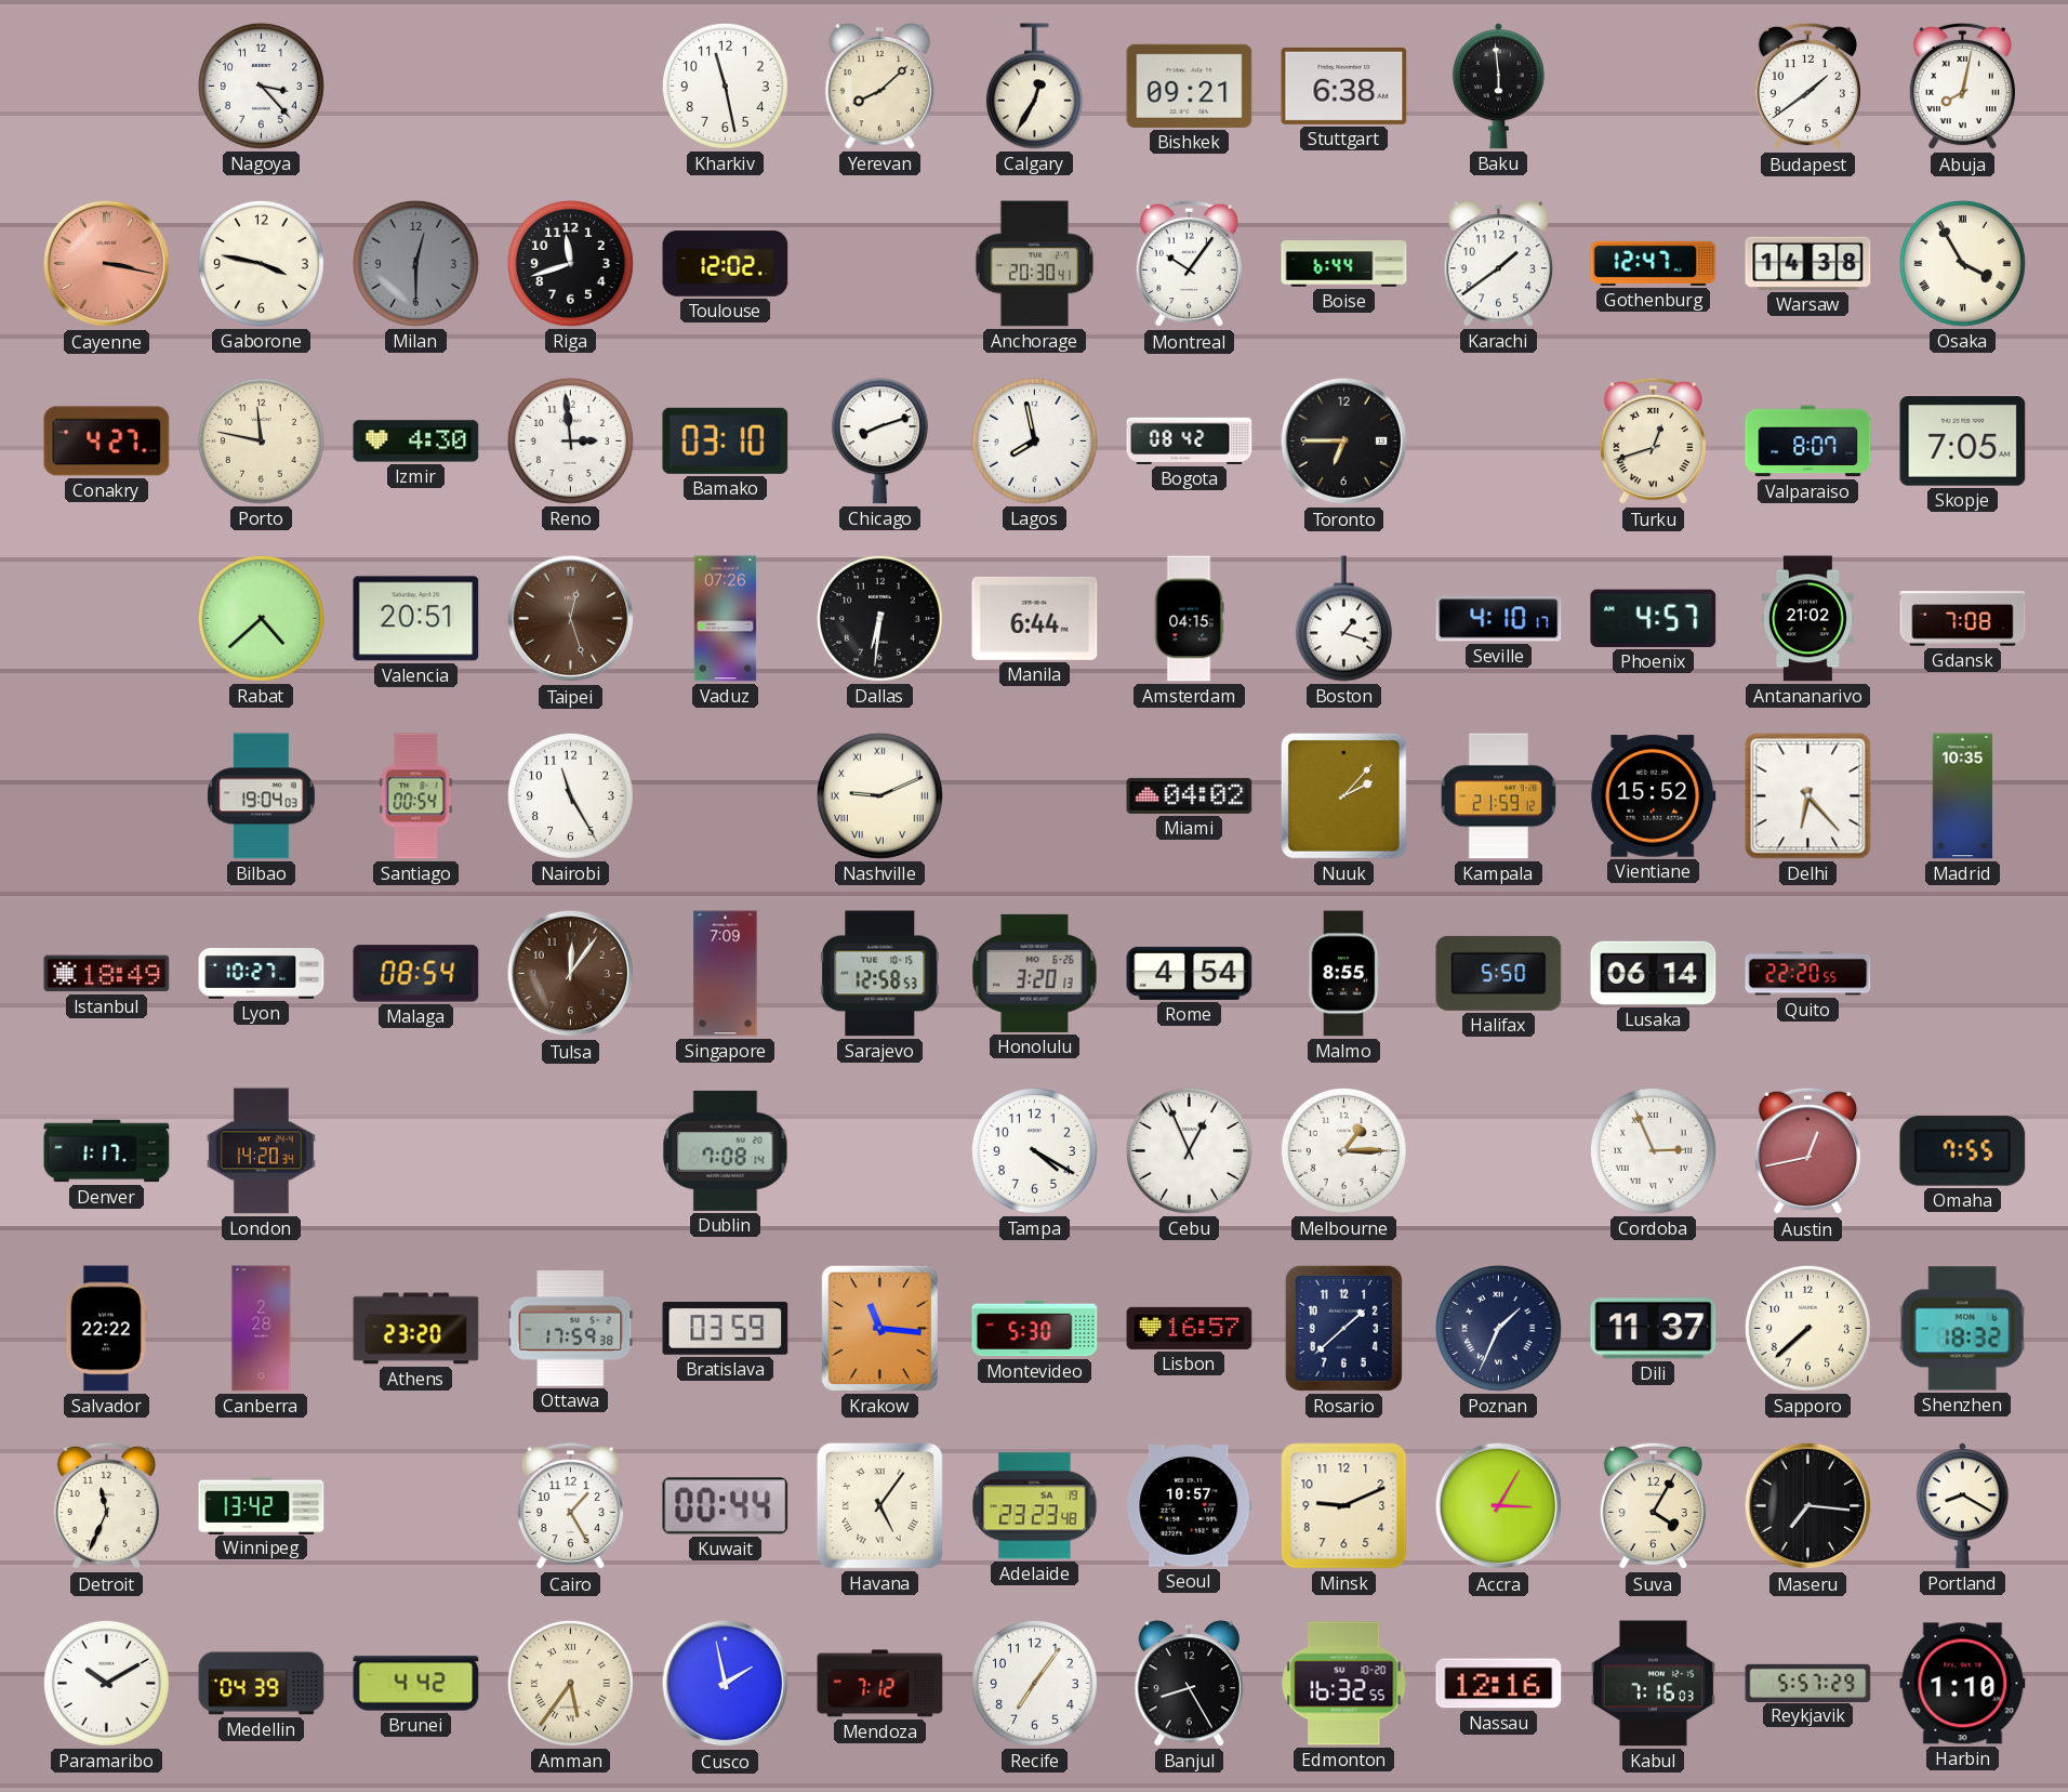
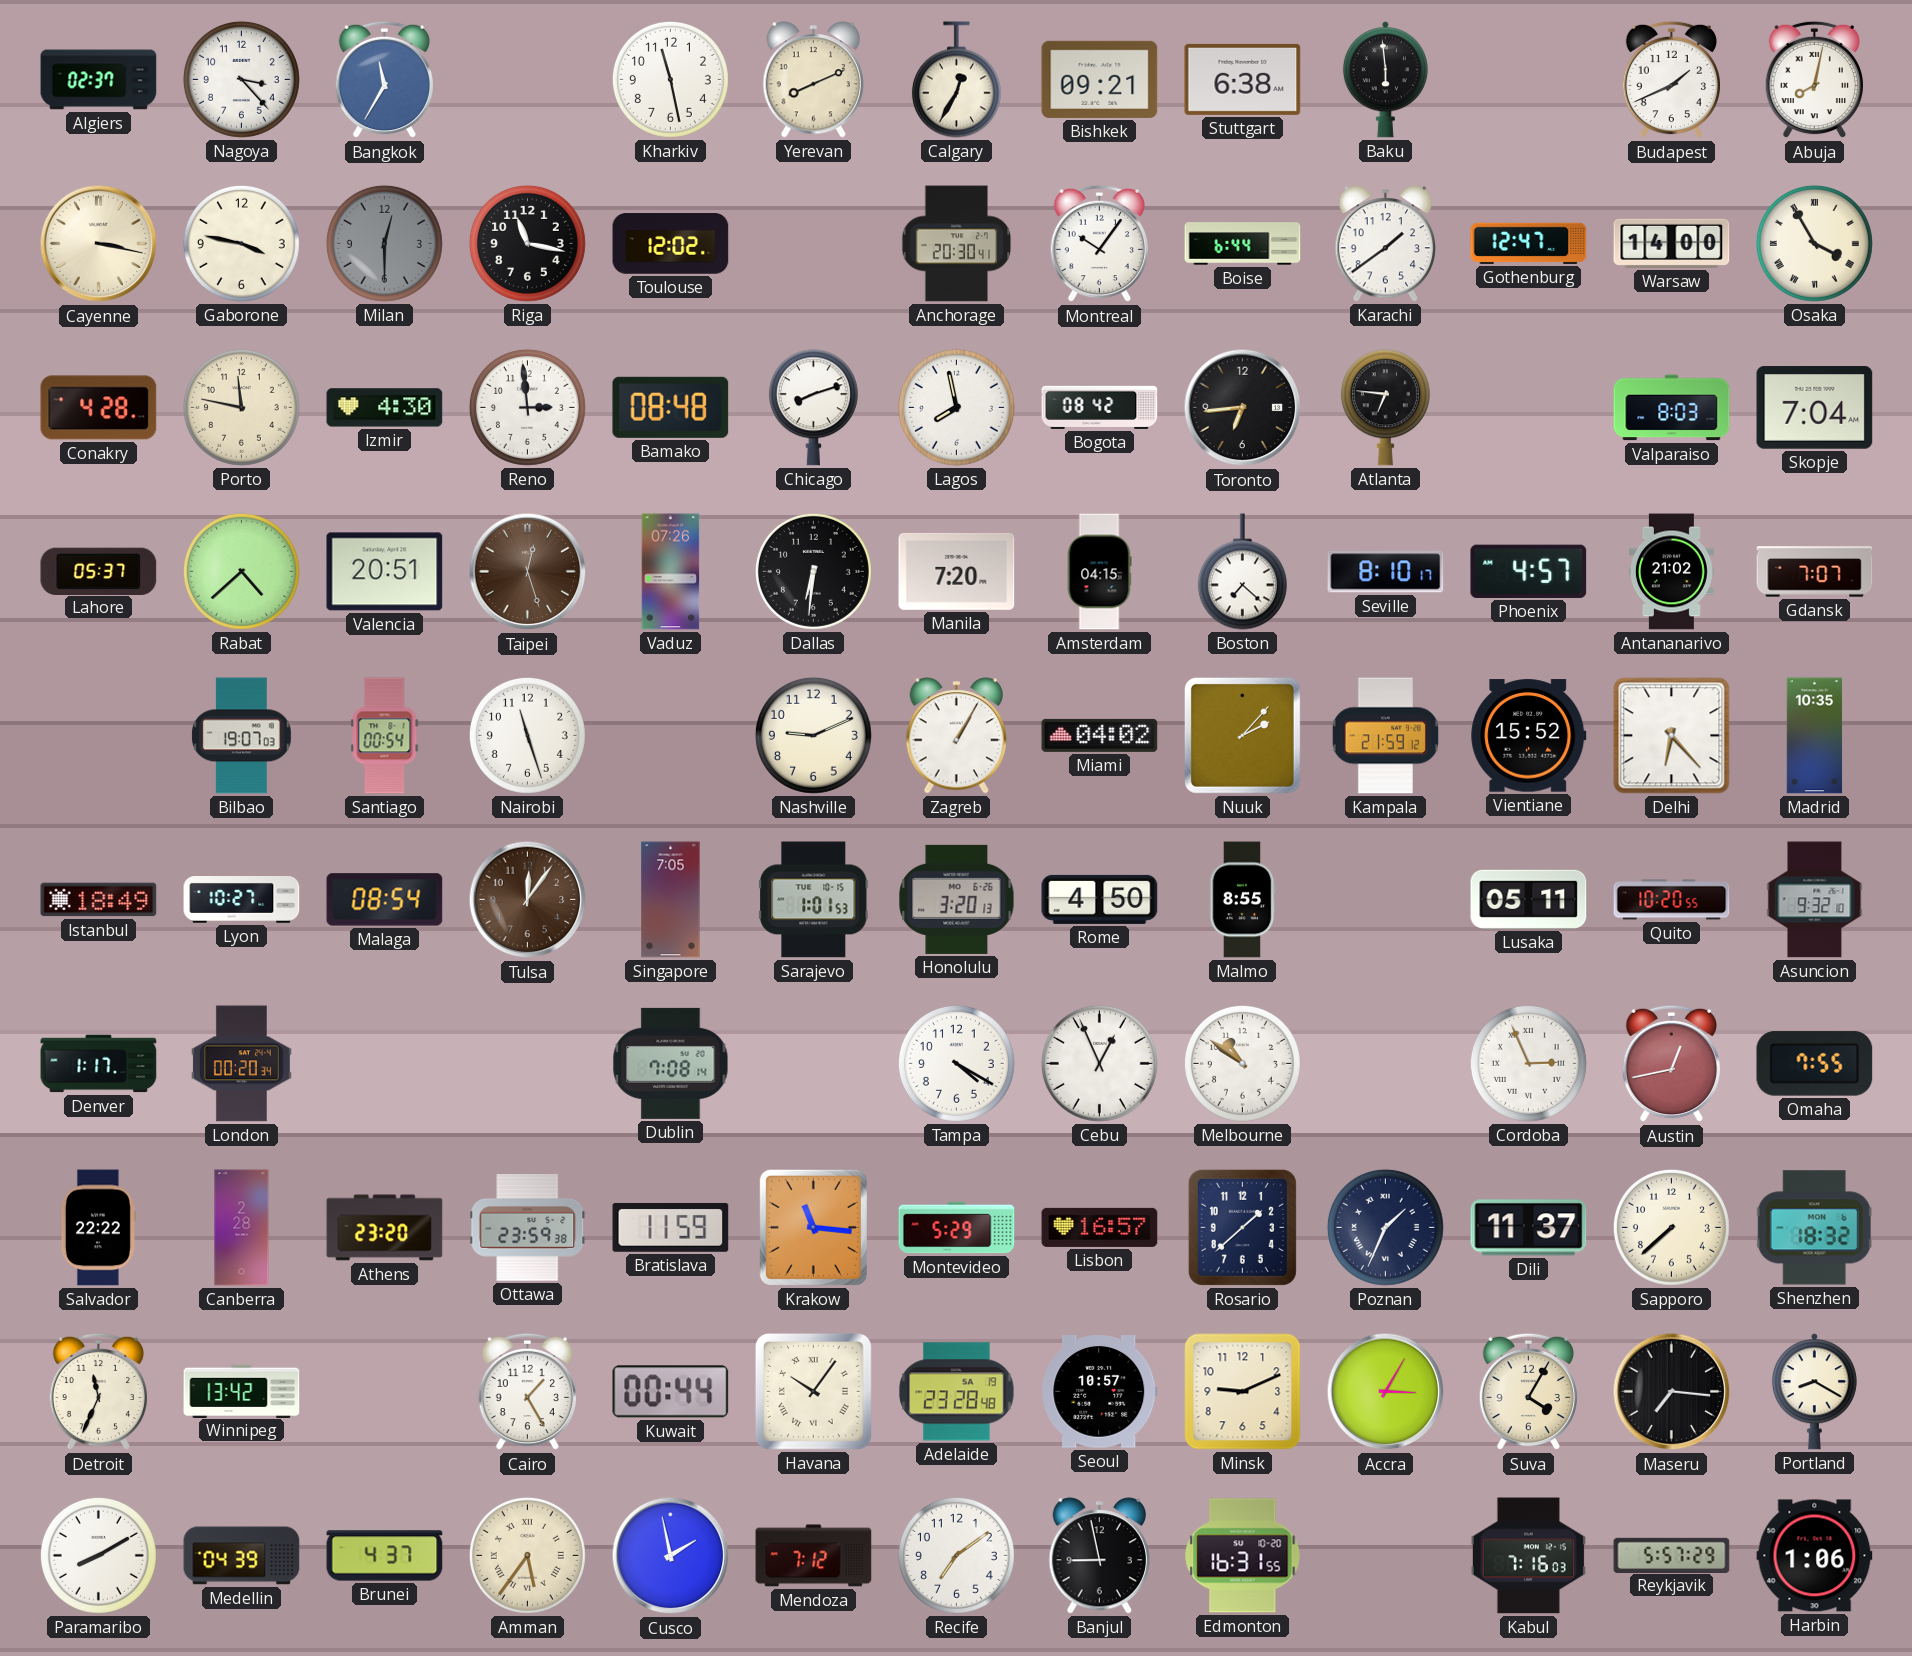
Algiers: none -> 02:37 (99, 80)
Bangkok: none -> 11:35 (384, 80)
Yerevan: 8:08 -> 8:11 (814, 80)
Budapest: 1:39 -> 1:41 (1671, 80)
Cayenne dial: salmon -> cream (99, 244)
Riga: 11:42 -> 11:17 (527, 243)
Warsaw: 14:38 -> 14:00 (1672, 243)
Conakry: 4:27 -> 4:28 (99, 408)
Bamako: 03:10 -> 08:48 (671, 407)
Toronto: 6:45 -> 6:44 (1243, 408)
Atlanta: none -> 6:46 (1385, 408)
Turku: 12:42 -> none (1653, 442)
Valparaiso: 8:07 -> 8:03 (1672, 408)
Skopje: 7:05 -> 7:04 (1815, 408)
Lahore: none -> 05:37 (99, 571)
Manila: 6:44 -> 7:20 (957, 571)
Boston: 1:18 -> 7:22 (1242, 572)
Seville: 4:10 -> 8:10 (1386, 572)
Gdansk: 7:08 -> 7:07 (1815, 572)
Bilbao: 19:04 -> 19:07 (242, 736)
Nairobi: 11:25 -> 11:27 (527, 735)
Nashville numerals: Roman -> Arabic (813, 735)
Zagreb: none -> 1:05 (957, 736)
Singapore: 7:09 -> 7:05 (671, 900)
Sarajevo: 12:58 -> 1:01 (814, 900)
Rome: 4:54 -> 4:50 (1100, 899)
Halifax: 5:50 -> none (1499, 973)
Lusaka: 06:14 -> 05:11 (1529, 899)
Quito: 22:20 -> 10:20 (1672, 900)
Asuncion: none -> 9:32 (1815, 900)
London: 14:20 -> 00:20 (241, 1064)
Melbourne: 1:15 -> 10:51 (1242, 1063)
Ottawa: 17:59 -> 23:59 (528, 1228)
Bratislava: 03:59 -> 11:59 (671, 1228)
Montevideo: 5:30 -> 5:29 (957, 1228)
Havana: 5:06 -> 10:06 (813, 1391)
Adelaide: 23:23 -> 23:28 (957, 1392)
Paramaribo: 10:10 -> 8:10 (98, 1555)
Brunei: 4:42 -> 4:37 (385, 1556)
Recife: 7:06 -> 7:09 (956, 1555)
Banjul: 8:25 -> 8:58 (1100, 1556)
Edmonton: 16:32 -> 16:31 (1243, 1556)
Nassau: 12:16 -> none (1499, 1684)
Harbin: 1:10 -> 1:06 (1815, 1556)
